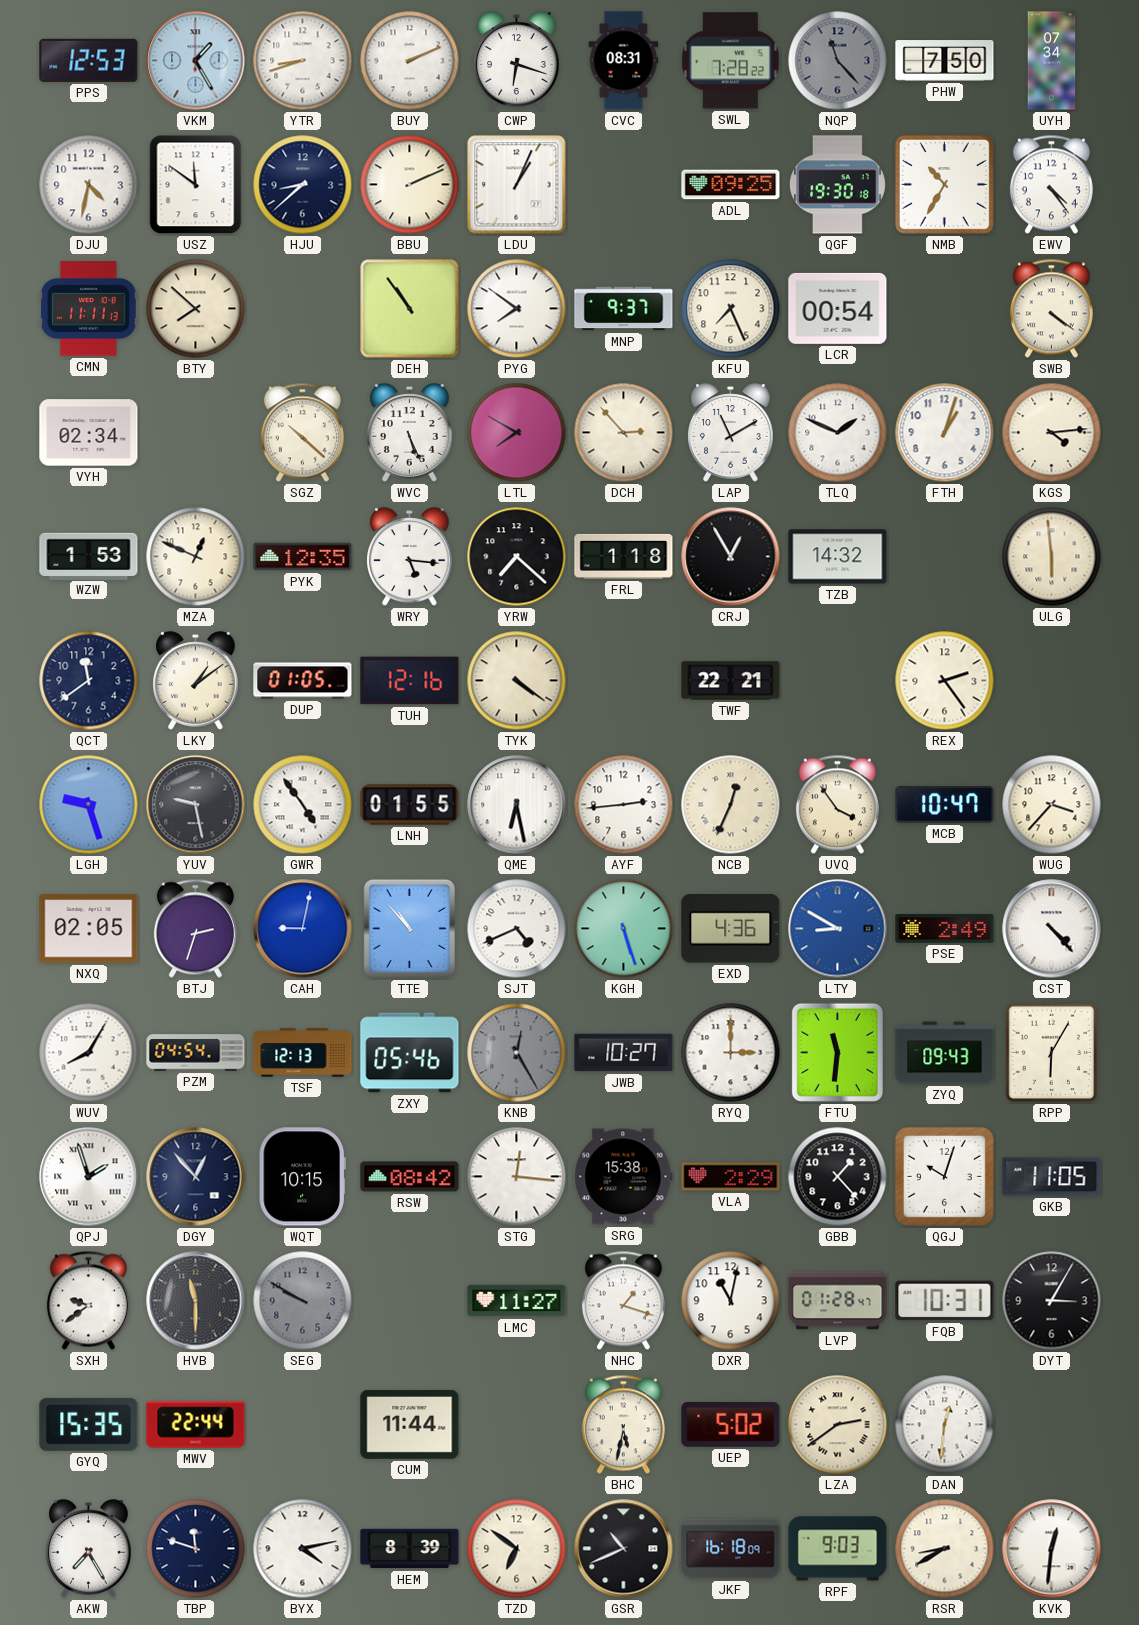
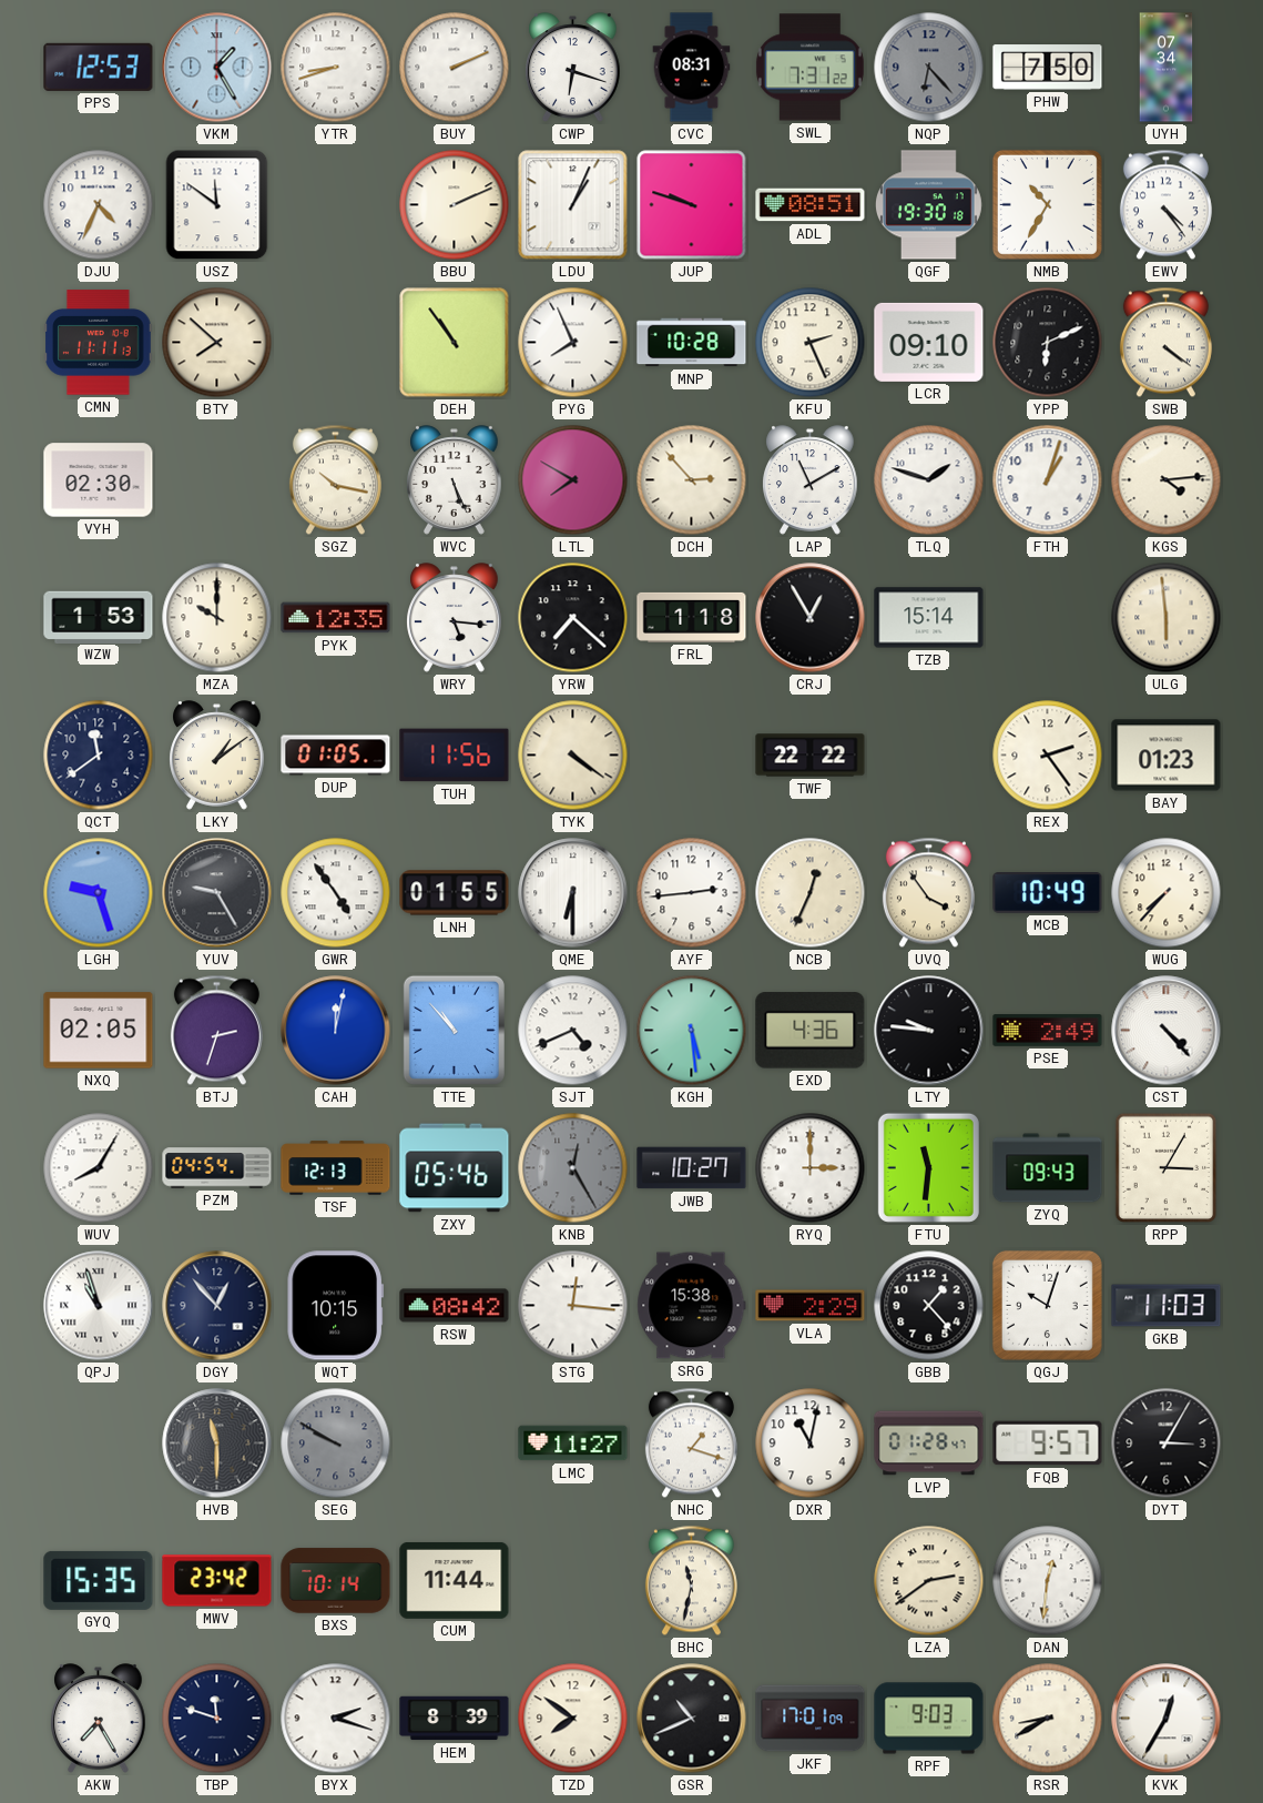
SWL: 7:28 -> 7:31 (809, 68)
NQP: 11:23 -> 6:23 (929, 68)
DJU: 4:32 -> 4:34 (99, 205)
HJU: 8:38 -> none (303, 185)
JUP: none -> 9:48 (692, 205)
ADL: 09:25 -> 08:51 (811, 205)
PYG: 7:51 -> 7:56 (573, 343)
MNP: 9:37 -> 10:28 (692, 343)
KFU: 7:26 -> 2:26 (811, 343)
LCR: 00:54 -> 09:10 (929, 342)
YPP: none -> 6:11 (1048, 343)
VYH: 02:34 -> 02:30 (99, 480)
SGZ: 10:22 -> 10:17 (335, 480)
TLQ: 1:49 -> 1:48 (929, 480)
MZA: 12:49 -> 10:00 (217, 618)
TZB: 14:32 -> 15:14 (929, 618)
TUH: 12:16 -> 11:56 (455, 756)
TWF: 22:21 -> 22:22 (811, 756)
BAY: none -> 01:23 (1167, 756)
YUV: 9:28 -> 9:25 (217, 893)
QME: 6:28 -> 6:30 (573, 893)
MCB: 10:47 -> 10:49 (1048, 893)
WUG: 3:37 -> 7:37 (1167, 893)
CAH: 9:02 -> 12:02 (336, 1031)
KGH: 5:27 -> 5:29 (692, 1031)
LTY: 8:50 -> 9:46 (929, 1031)
LTY dial: blue -> black (929, 1031)
RPP: 6:05 -> 3:05 (1167, 1168)
QPJ: 1:57 -> 10:57 (99, 1306)
GKB: 11:05 -> 11:03 (1167, 1306)
SXH: 9:39 -> none (88, 1301)
FQB: 10:31 -> 9:57 (1048, 1444)
MWV: 22:44 -> 23:42 (217, 1581)
BXS: none -> 10:14 (336, 1581)
BHC: 5:32 -> 11:32 (691, 1581)
UEP: 5:02 -> none (731, 1425)
BYX: 4:13 -> 2:18 (336, 1719)
TZD: 6:51 -> 7:51 (573, 1719)
JKF: 16:18 -> 17:01 (811, 1719)
KVK: 12:31 -> 12:35 (1167, 1719)
